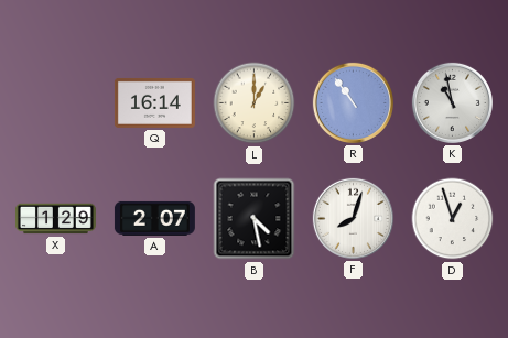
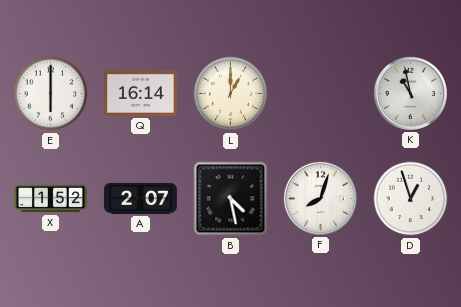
E: none -> 6:00 (51, 94)
R: 10:54 -> none (353, 102)
X: 1:29 -> 1:52 (50, 199)
